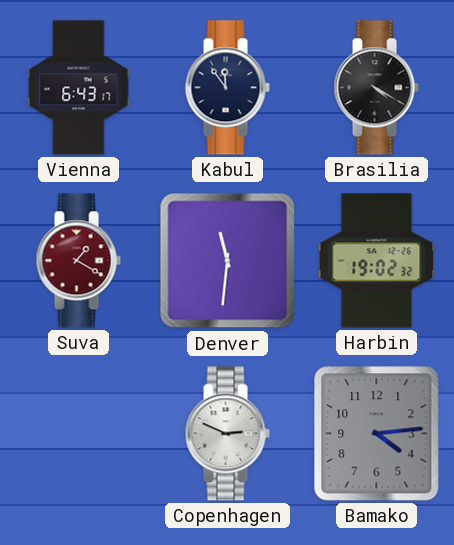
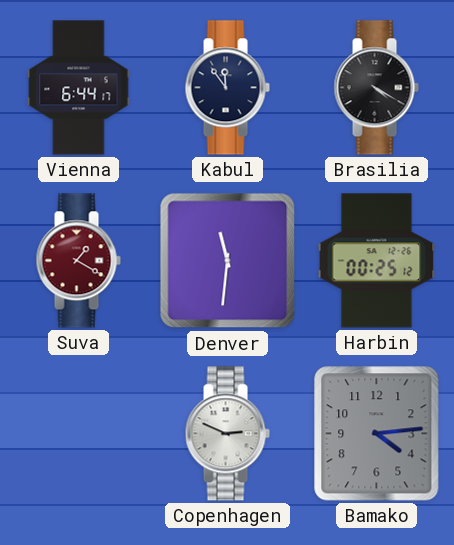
Vienna: 6:43 -> 6:44 (79, 88)
Harbin: 19:02 -> 00:25 (377, 261)
